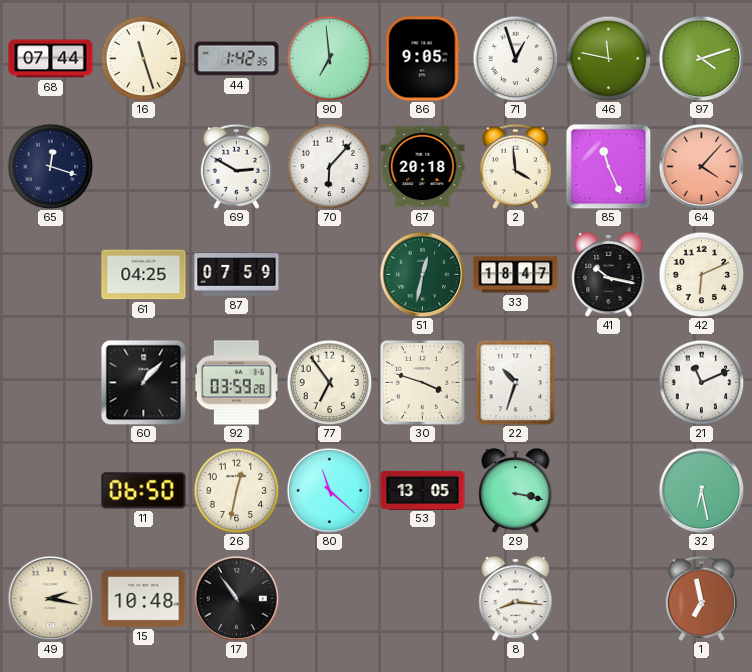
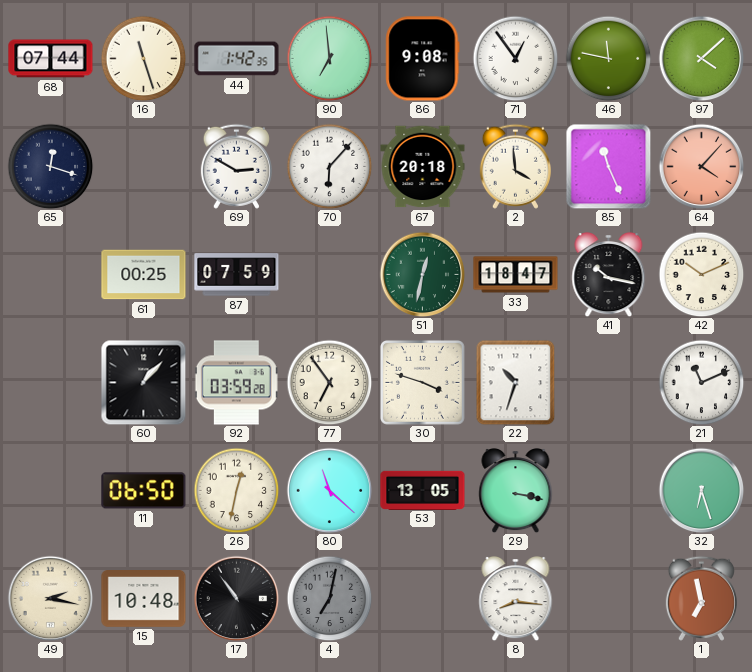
86: 9:05 -> 9:08 (423, 59)
71: 12:57 -> 12:54 (515, 58)
97: 4:12 -> 4:08 (701, 58)
61: 04:25 -> 00:25 (144, 275)
42: 6:11 -> 10:11 (701, 274)
32: 6:28 -> 6:27 (701, 490)
4: none -> 7:02 (329, 598)
